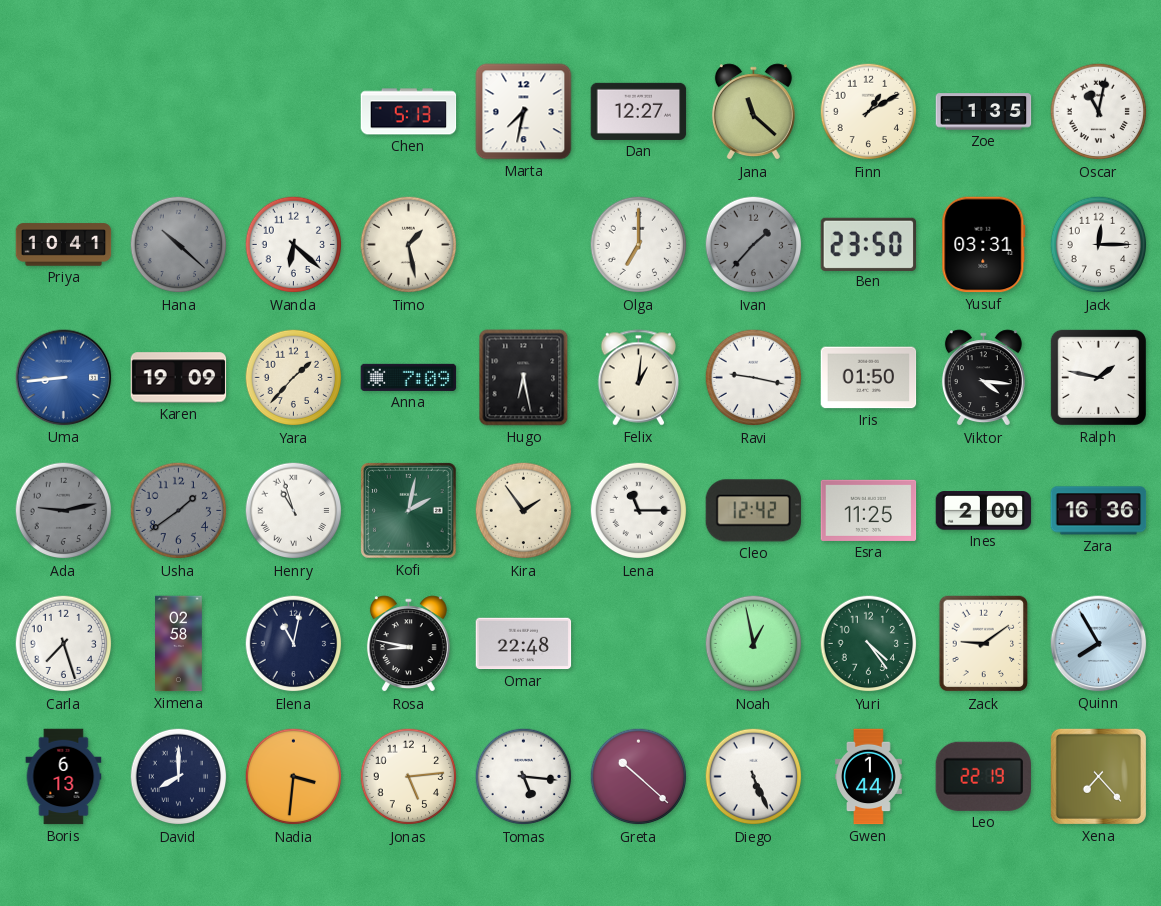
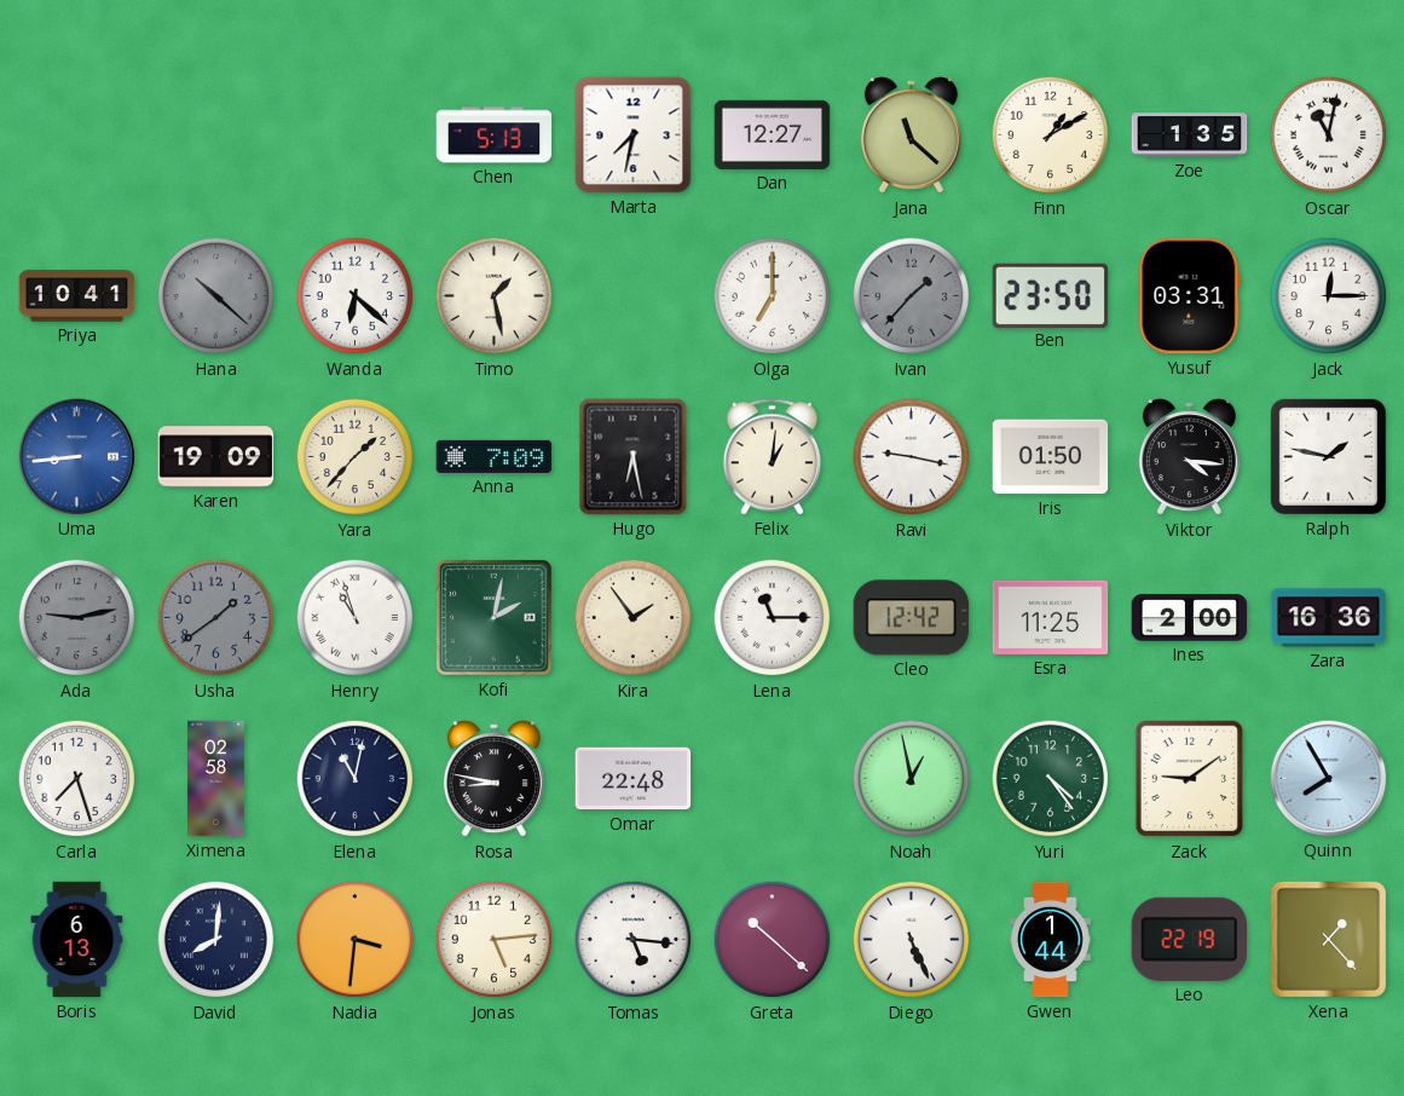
David: 8:00 -> 8:01 (216, 940)
Xena: 7:23 -> 1:23 (1328, 939)
